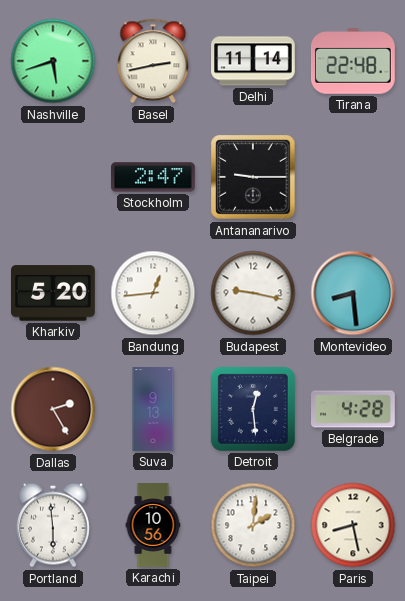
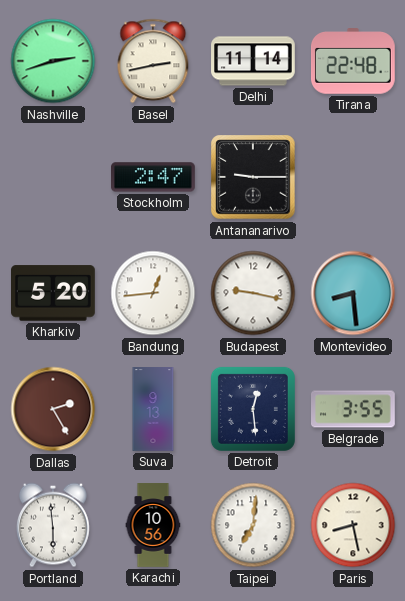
Nashville: 5:42 -> 2:42 (53, 61)
Belgrade: 4:28 -> 3:55 (354, 409)
Taipei: 2:01 -> 7:01 (253, 525)
